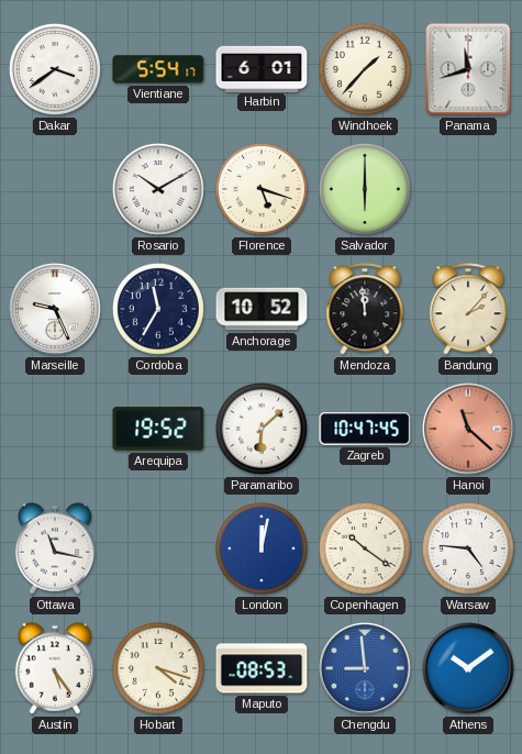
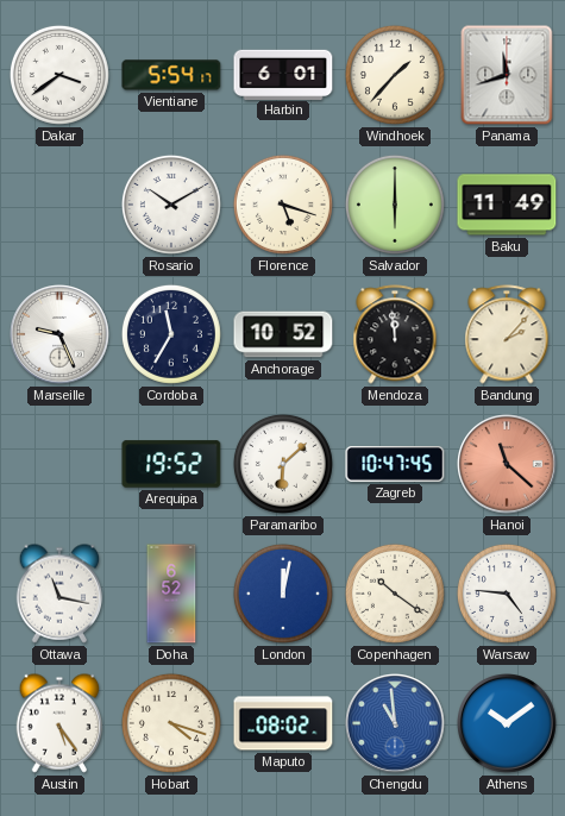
Baku: none -> 11:49 (507, 205)
Doha: none -> 6:52 (171, 594)
Maputo: 08:53 -> 08:02 (283, 723)
Chengdu: 8:59 -> 10:59 (396, 724)
